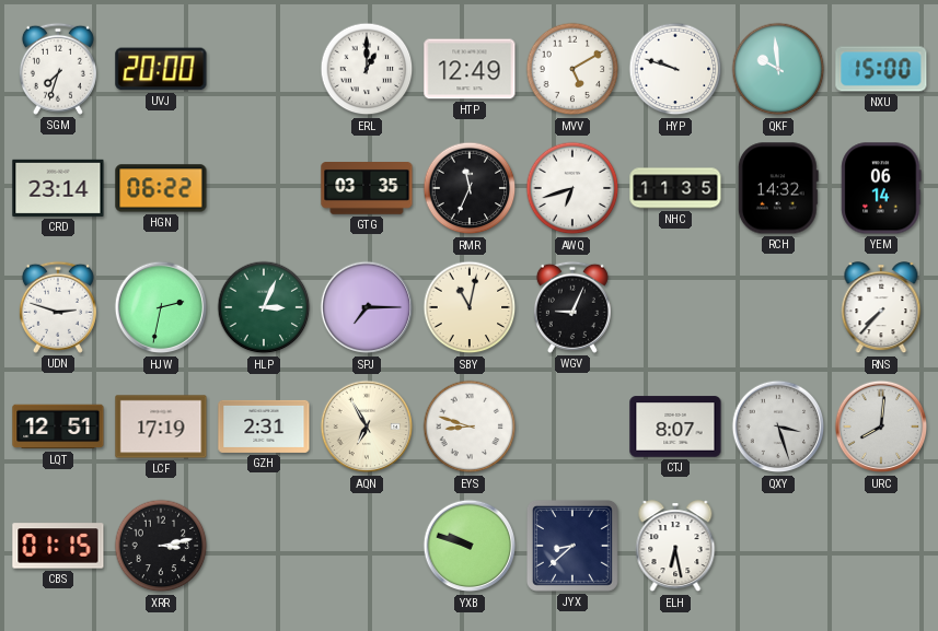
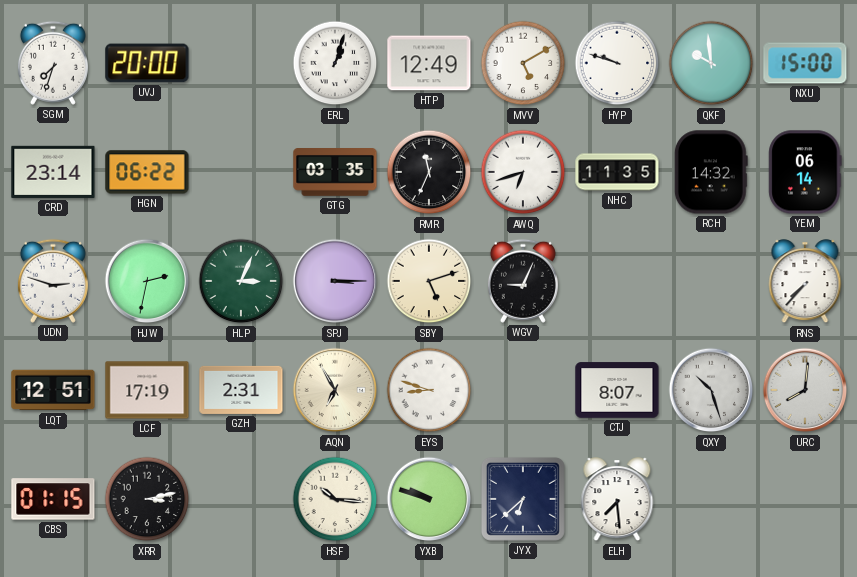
ERL: 1:00 -> 1:03 (335, 63)
SPJ: 7:15 -> 3:15 (335, 281)
SBY: 11:02 -> 5:12 (429, 281)
QXY: 3:27 -> 10:27 (711, 390)
HSF: none -> 10:16 (335, 499)
JYX: 8:38 -> 6:38 (523, 499)
ELH: 6:28 -> 7:29 (617, 500)
